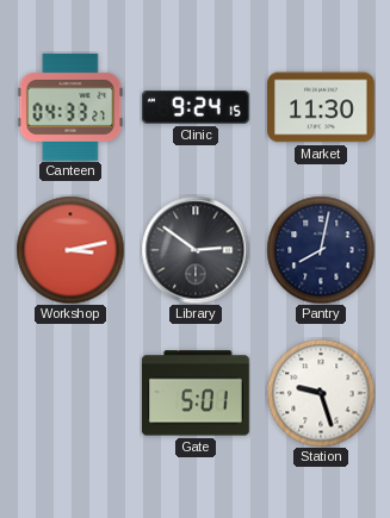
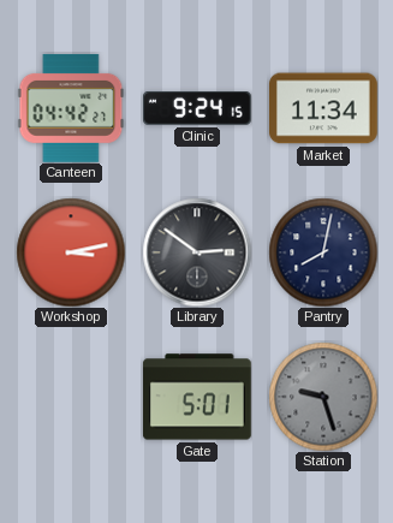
Canteen: 04:33 -> 04:42 (71, 108)
Market: 11:30 -> 11:34 (324, 108)
Station dial: white -> grey (323, 397)
